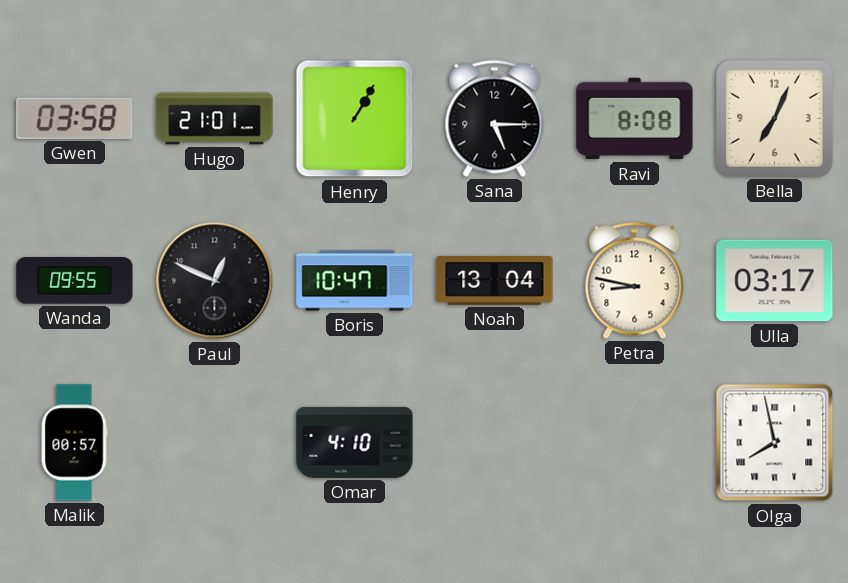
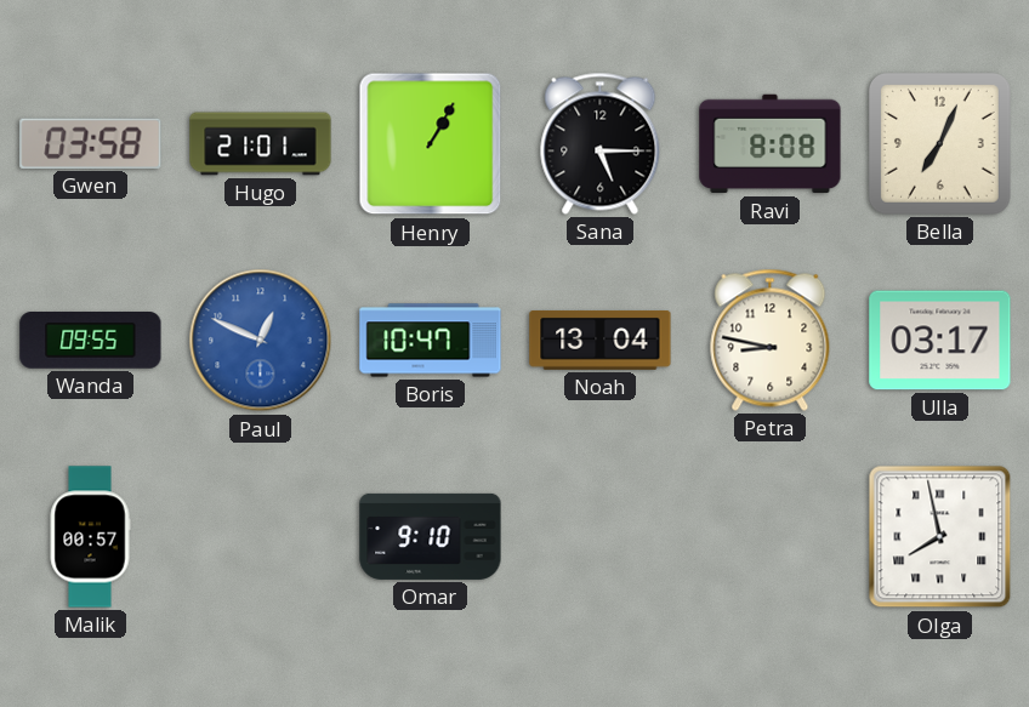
Paul dial: black -> blue (261, 341)
Omar: 4:10 -> 9:10 (431, 536)
